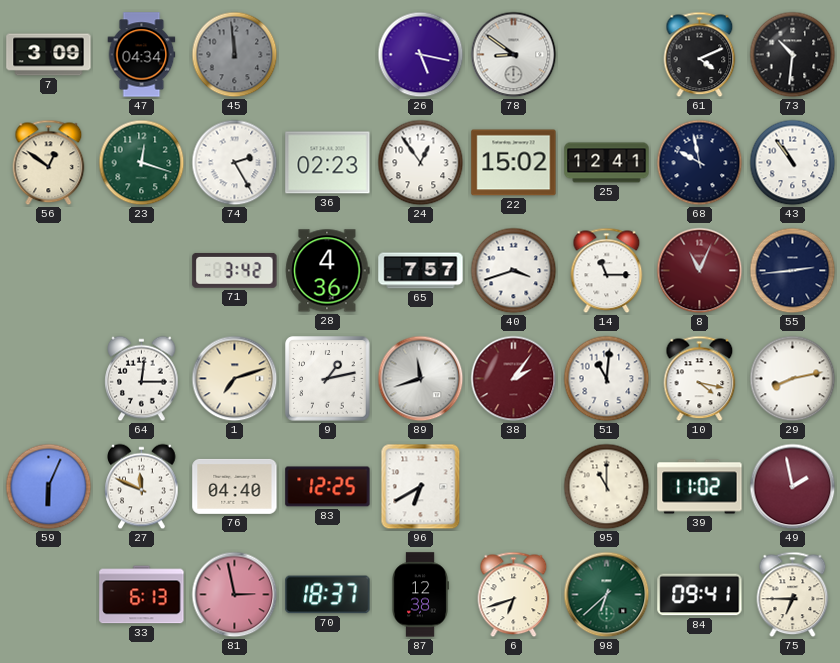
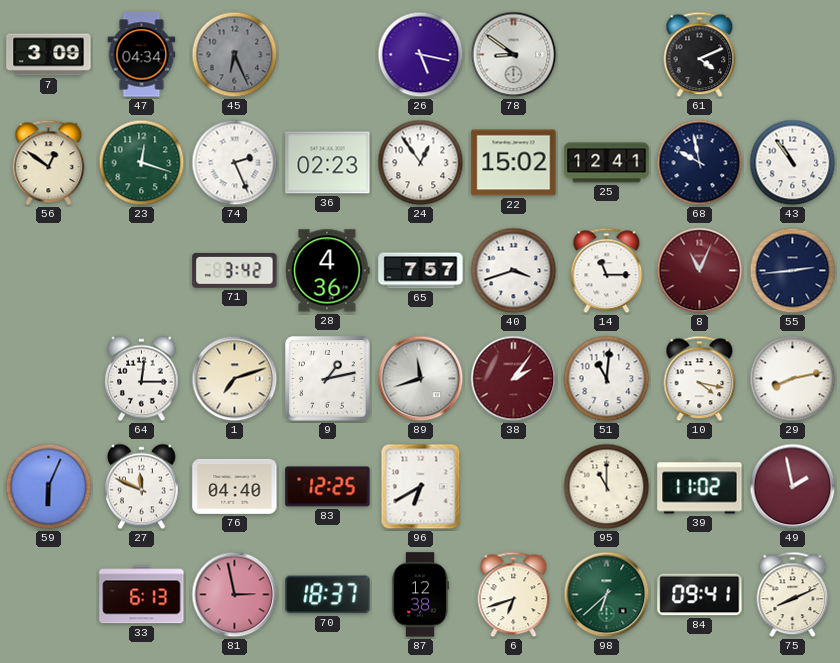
45: 11:59 -> 6:26 (235, 55)
73: 10:31 -> none (793, 55)
74: 2:25 -> 2:26 (235, 163)
75: 6:45 -> 8:11 (793, 595)
